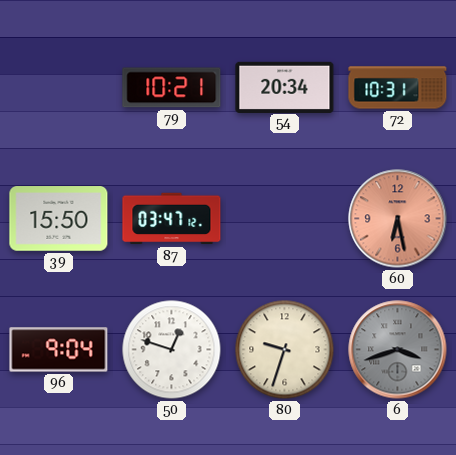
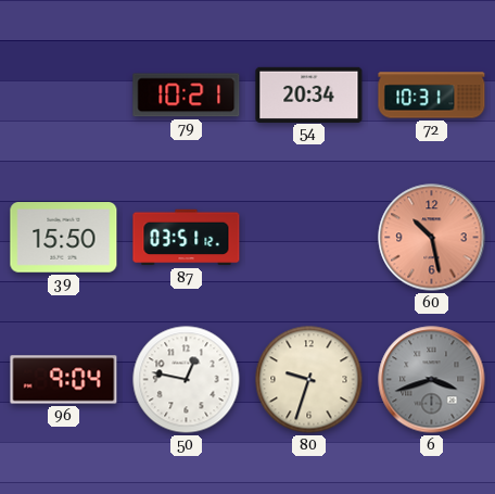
87: 03:47 -> 03:51 (187, 238)
60: 6:28 -> 10:28 (432, 238)
50: 12:48 -> 12:47 (187, 380)
